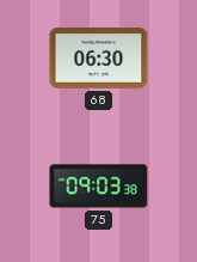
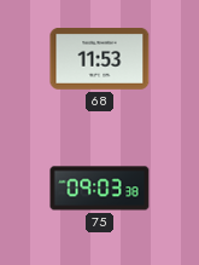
68: 06:30 -> 11:53 (100, 59)
